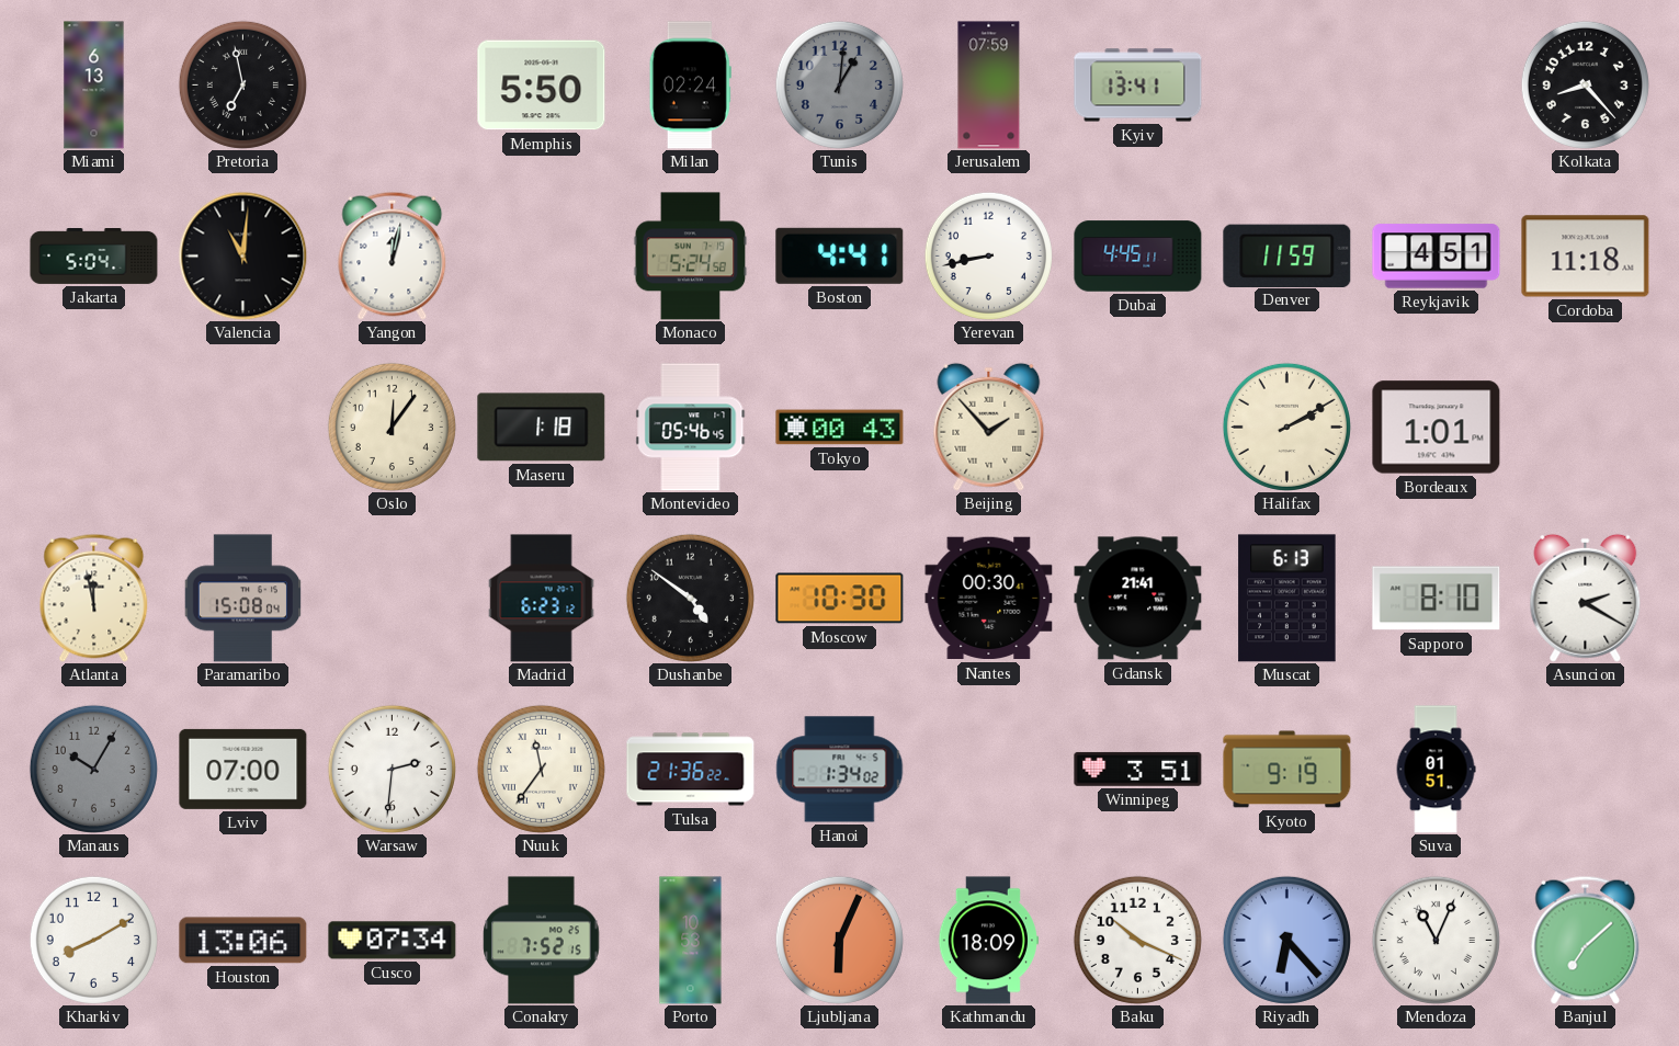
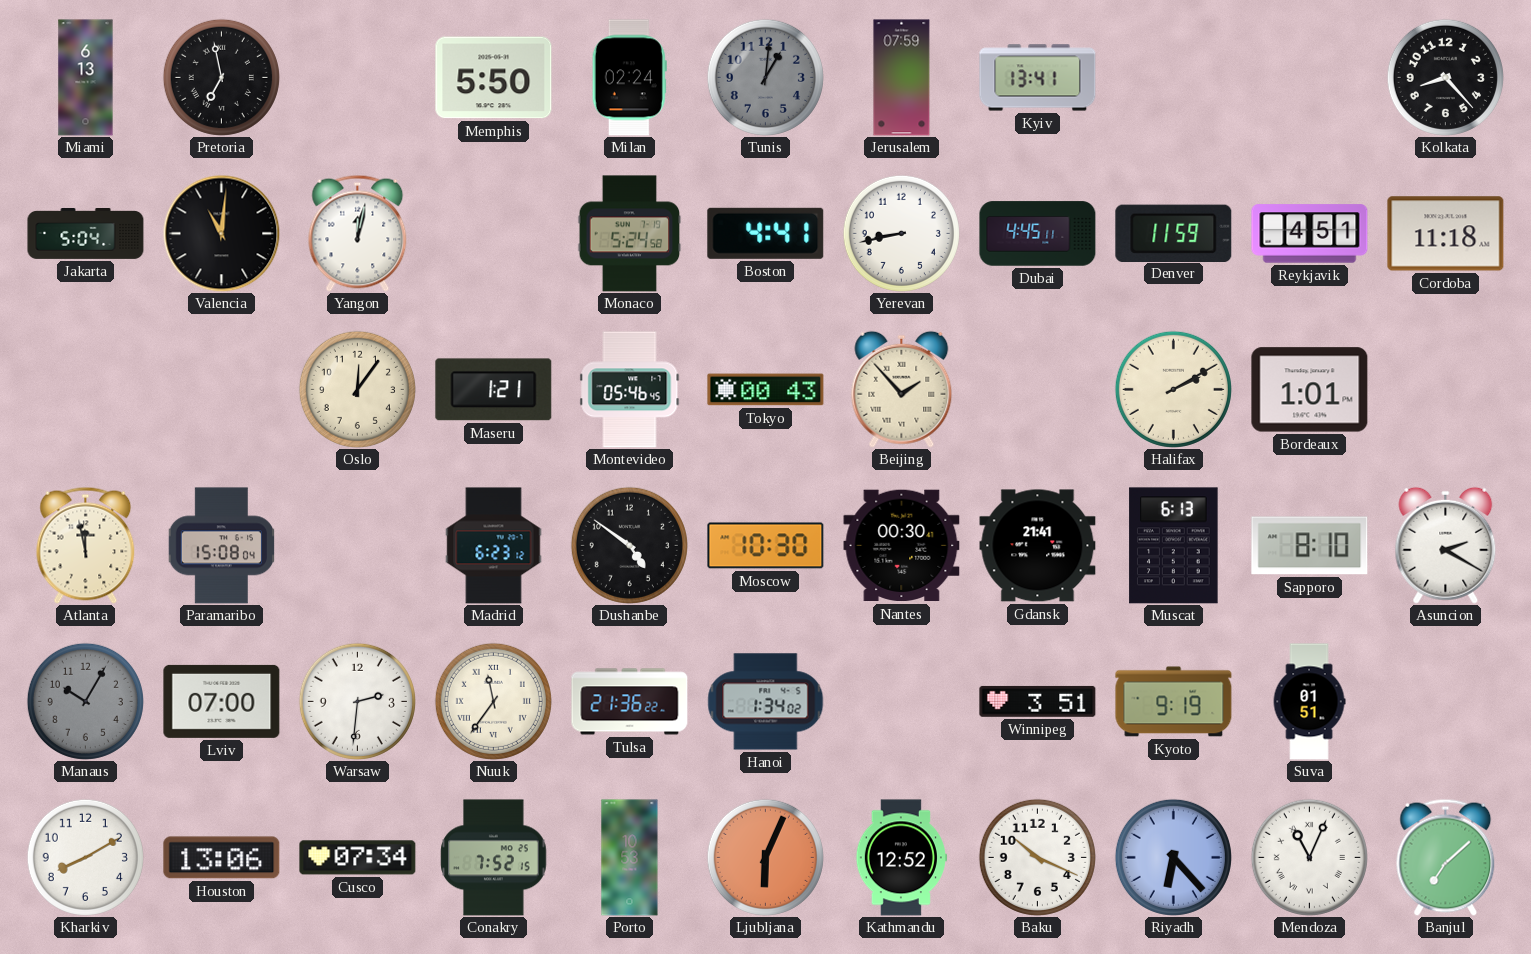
Maseru: 1:18 -> 1:21 (494, 390)
Kathmandu: 18:09 -> 12:52 (901, 858)
